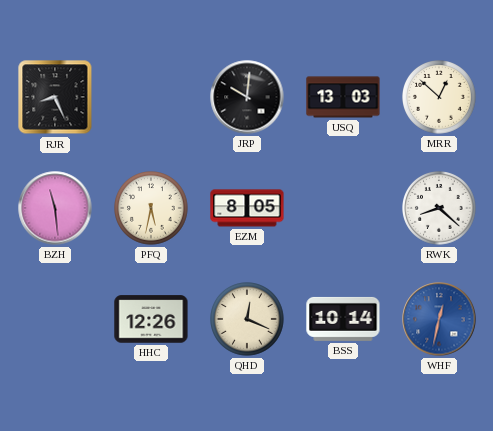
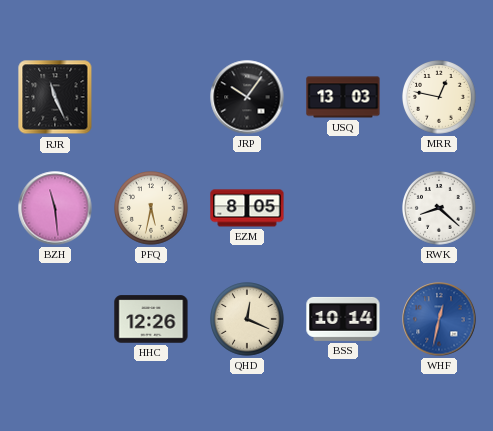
RJR: 8:26 -> 11:26 (55, 97)
JRP: 10:01 -> 10:06 (247, 97)
MRR: 12:52 -> 12:47 (440, 98)
